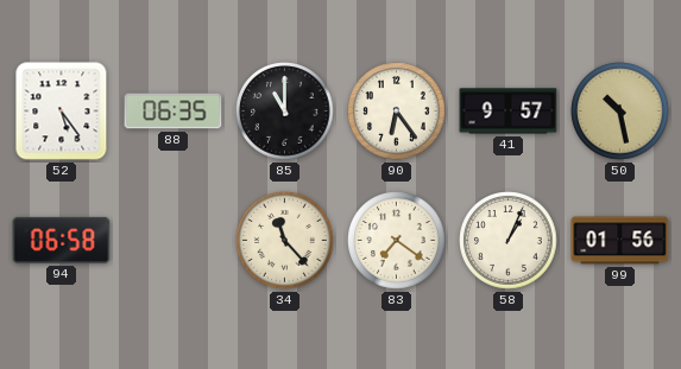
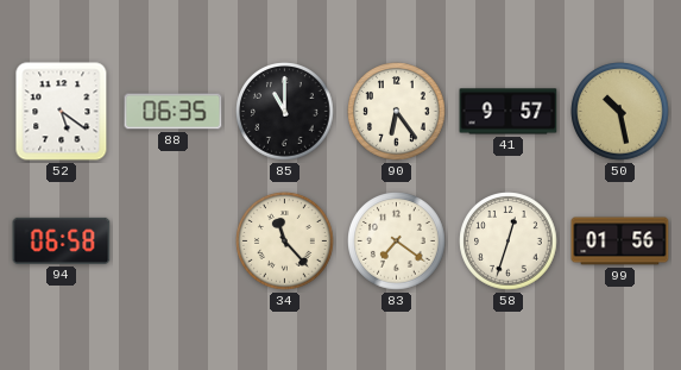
52: 5:24 -> 5:21 (62, 112)
58: 1:04 -> 12:33 (509, 242)
